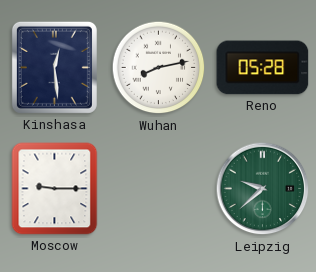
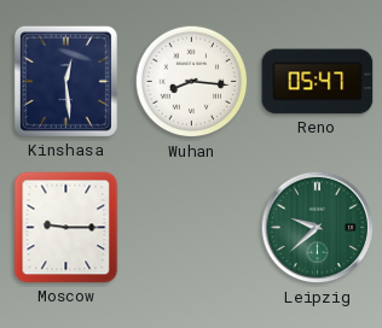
Wuhan: 8:13 -> 8:16 (192, 82)
Reno: 05:28 -> 05:47 (318, 82)
